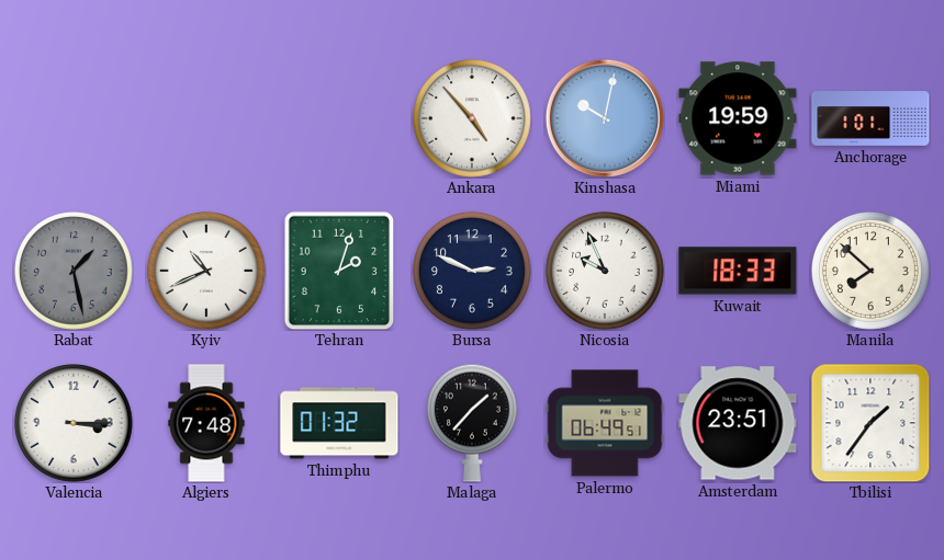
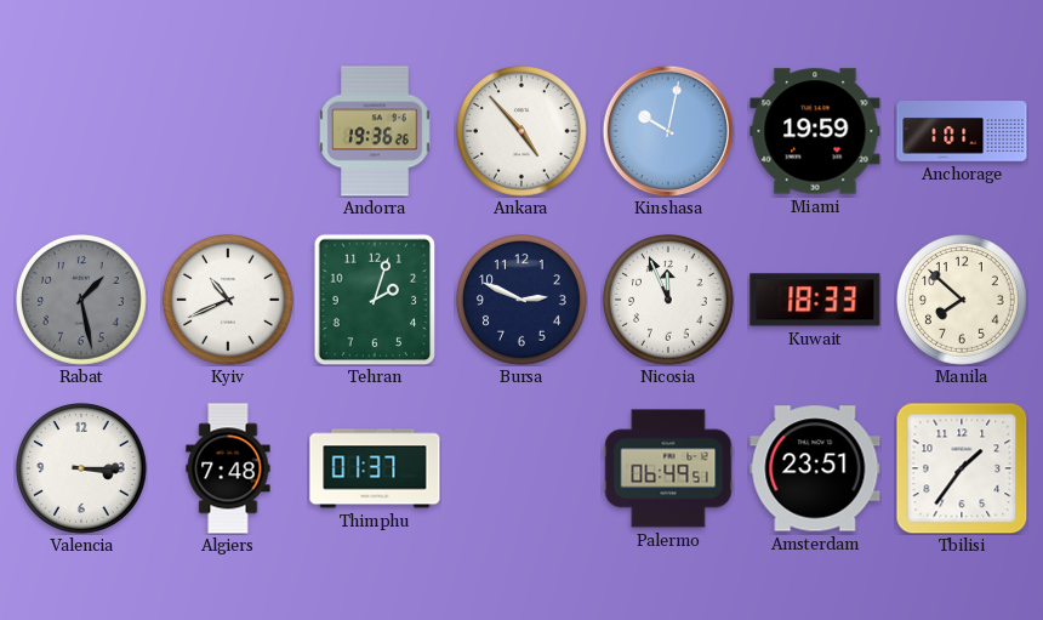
Andorra: none -> 19:36 (375, 131)
Nicosia: 9:56 -> 11:56 (669, 301)
Thimphu: 01:32 -> 01:37 (375, 468)
Malaga: 1:37 -> none (472, 423)
